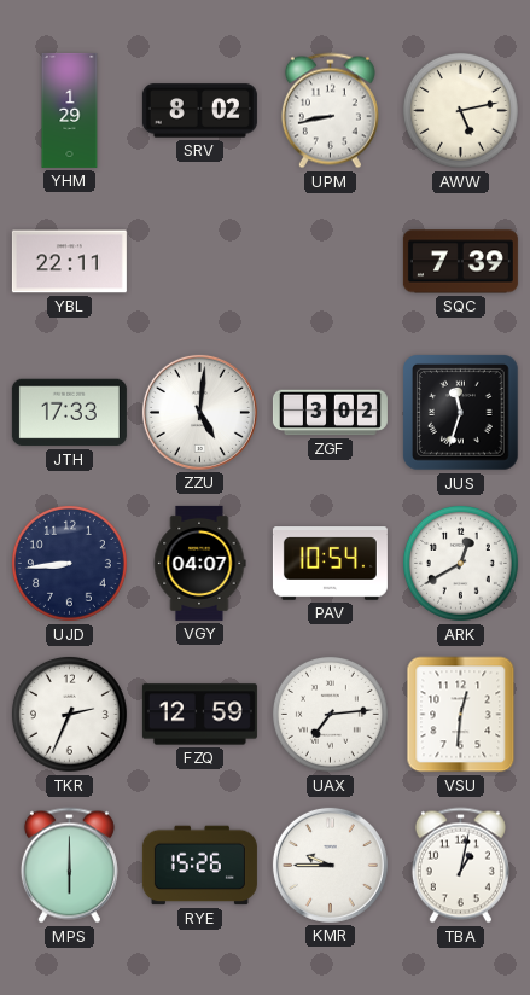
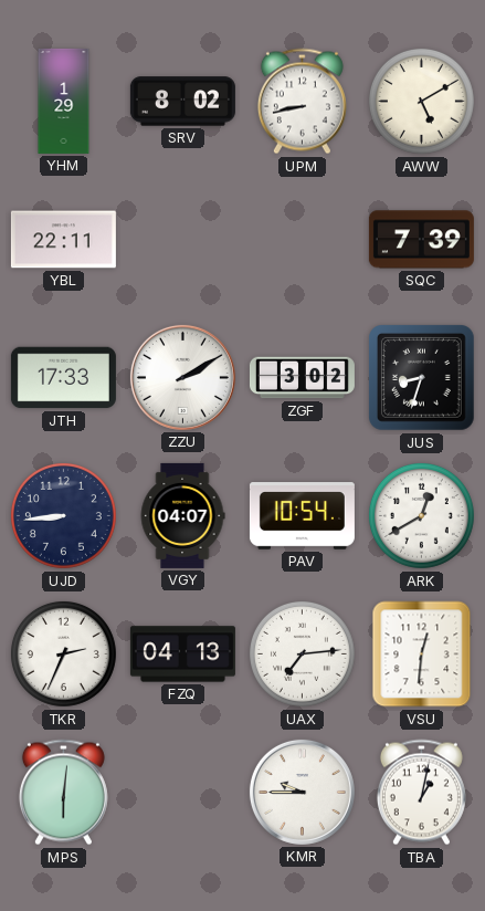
AWW: 5:13 -> 5:10 (421, 101)
ZZU: 5:01 -> 2:10 (182, 377)
JUS: 11:33 -> 8:33 (422, 378)
FZQ: 12:59 -> 04:13 (182, 655)
MPS: 6:00 -> 6:01 (63, 793)
RYE: 15:26 -> none (199, 866)
